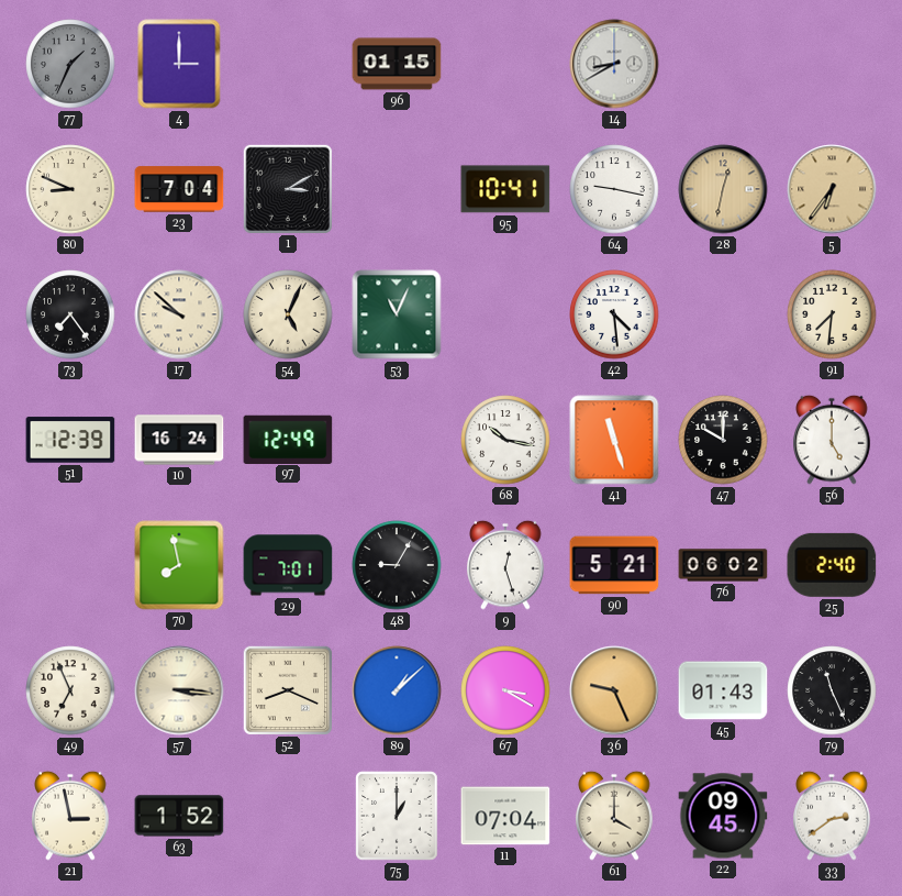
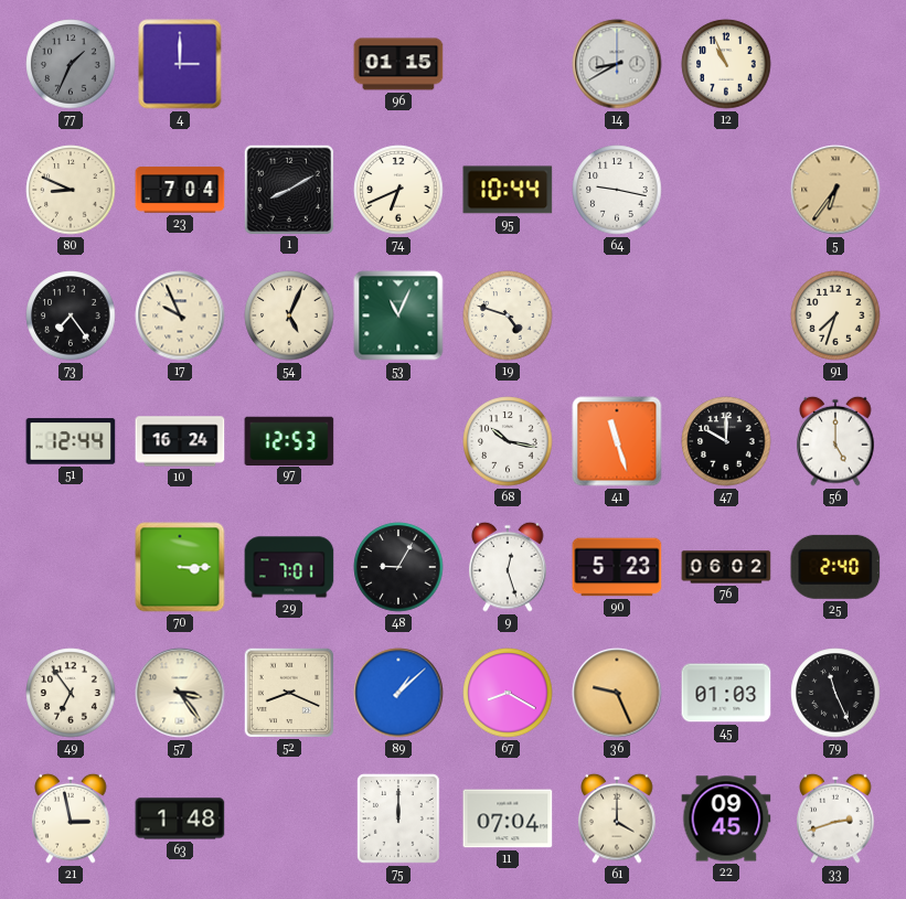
12: none -> 10:56 (726, 64)
1: 3:10 -> 8:10 (288, 189)
74: none -> 6:41 (398, 190)
95: 10:41 -> 10:44 (508, 190)
28: 12:32 -> none (723, 189)
17: 9:52 -> 9:56 (180, 315)
19: none -> 4:48 (508, 315)
42: 4:29 -> none (614, 314)
91: 7:31 -> 7:33 (835, 315)
51: 12:39 -> 12:44 (71, 441)
97: 12:49 -> 12:53 (289, 440)
70: 7:58 -> 3:15 (180, 567)
90: 5:21 -> 5:23 (617, 567)
49: 6:56 -> 6:54 (71, 693)
57: 3:16 -> 3:24 (180, 693)
67: 3:20 -> 8:20 (508, 693)
45: 01:43 -> 01:03 (726, 693)
63: 1:52 -> 1:48 (180, 818)
75: 1:00 -> 12:00 (398, 818)
33: 2:39 -> 2:42 (835, 818)
